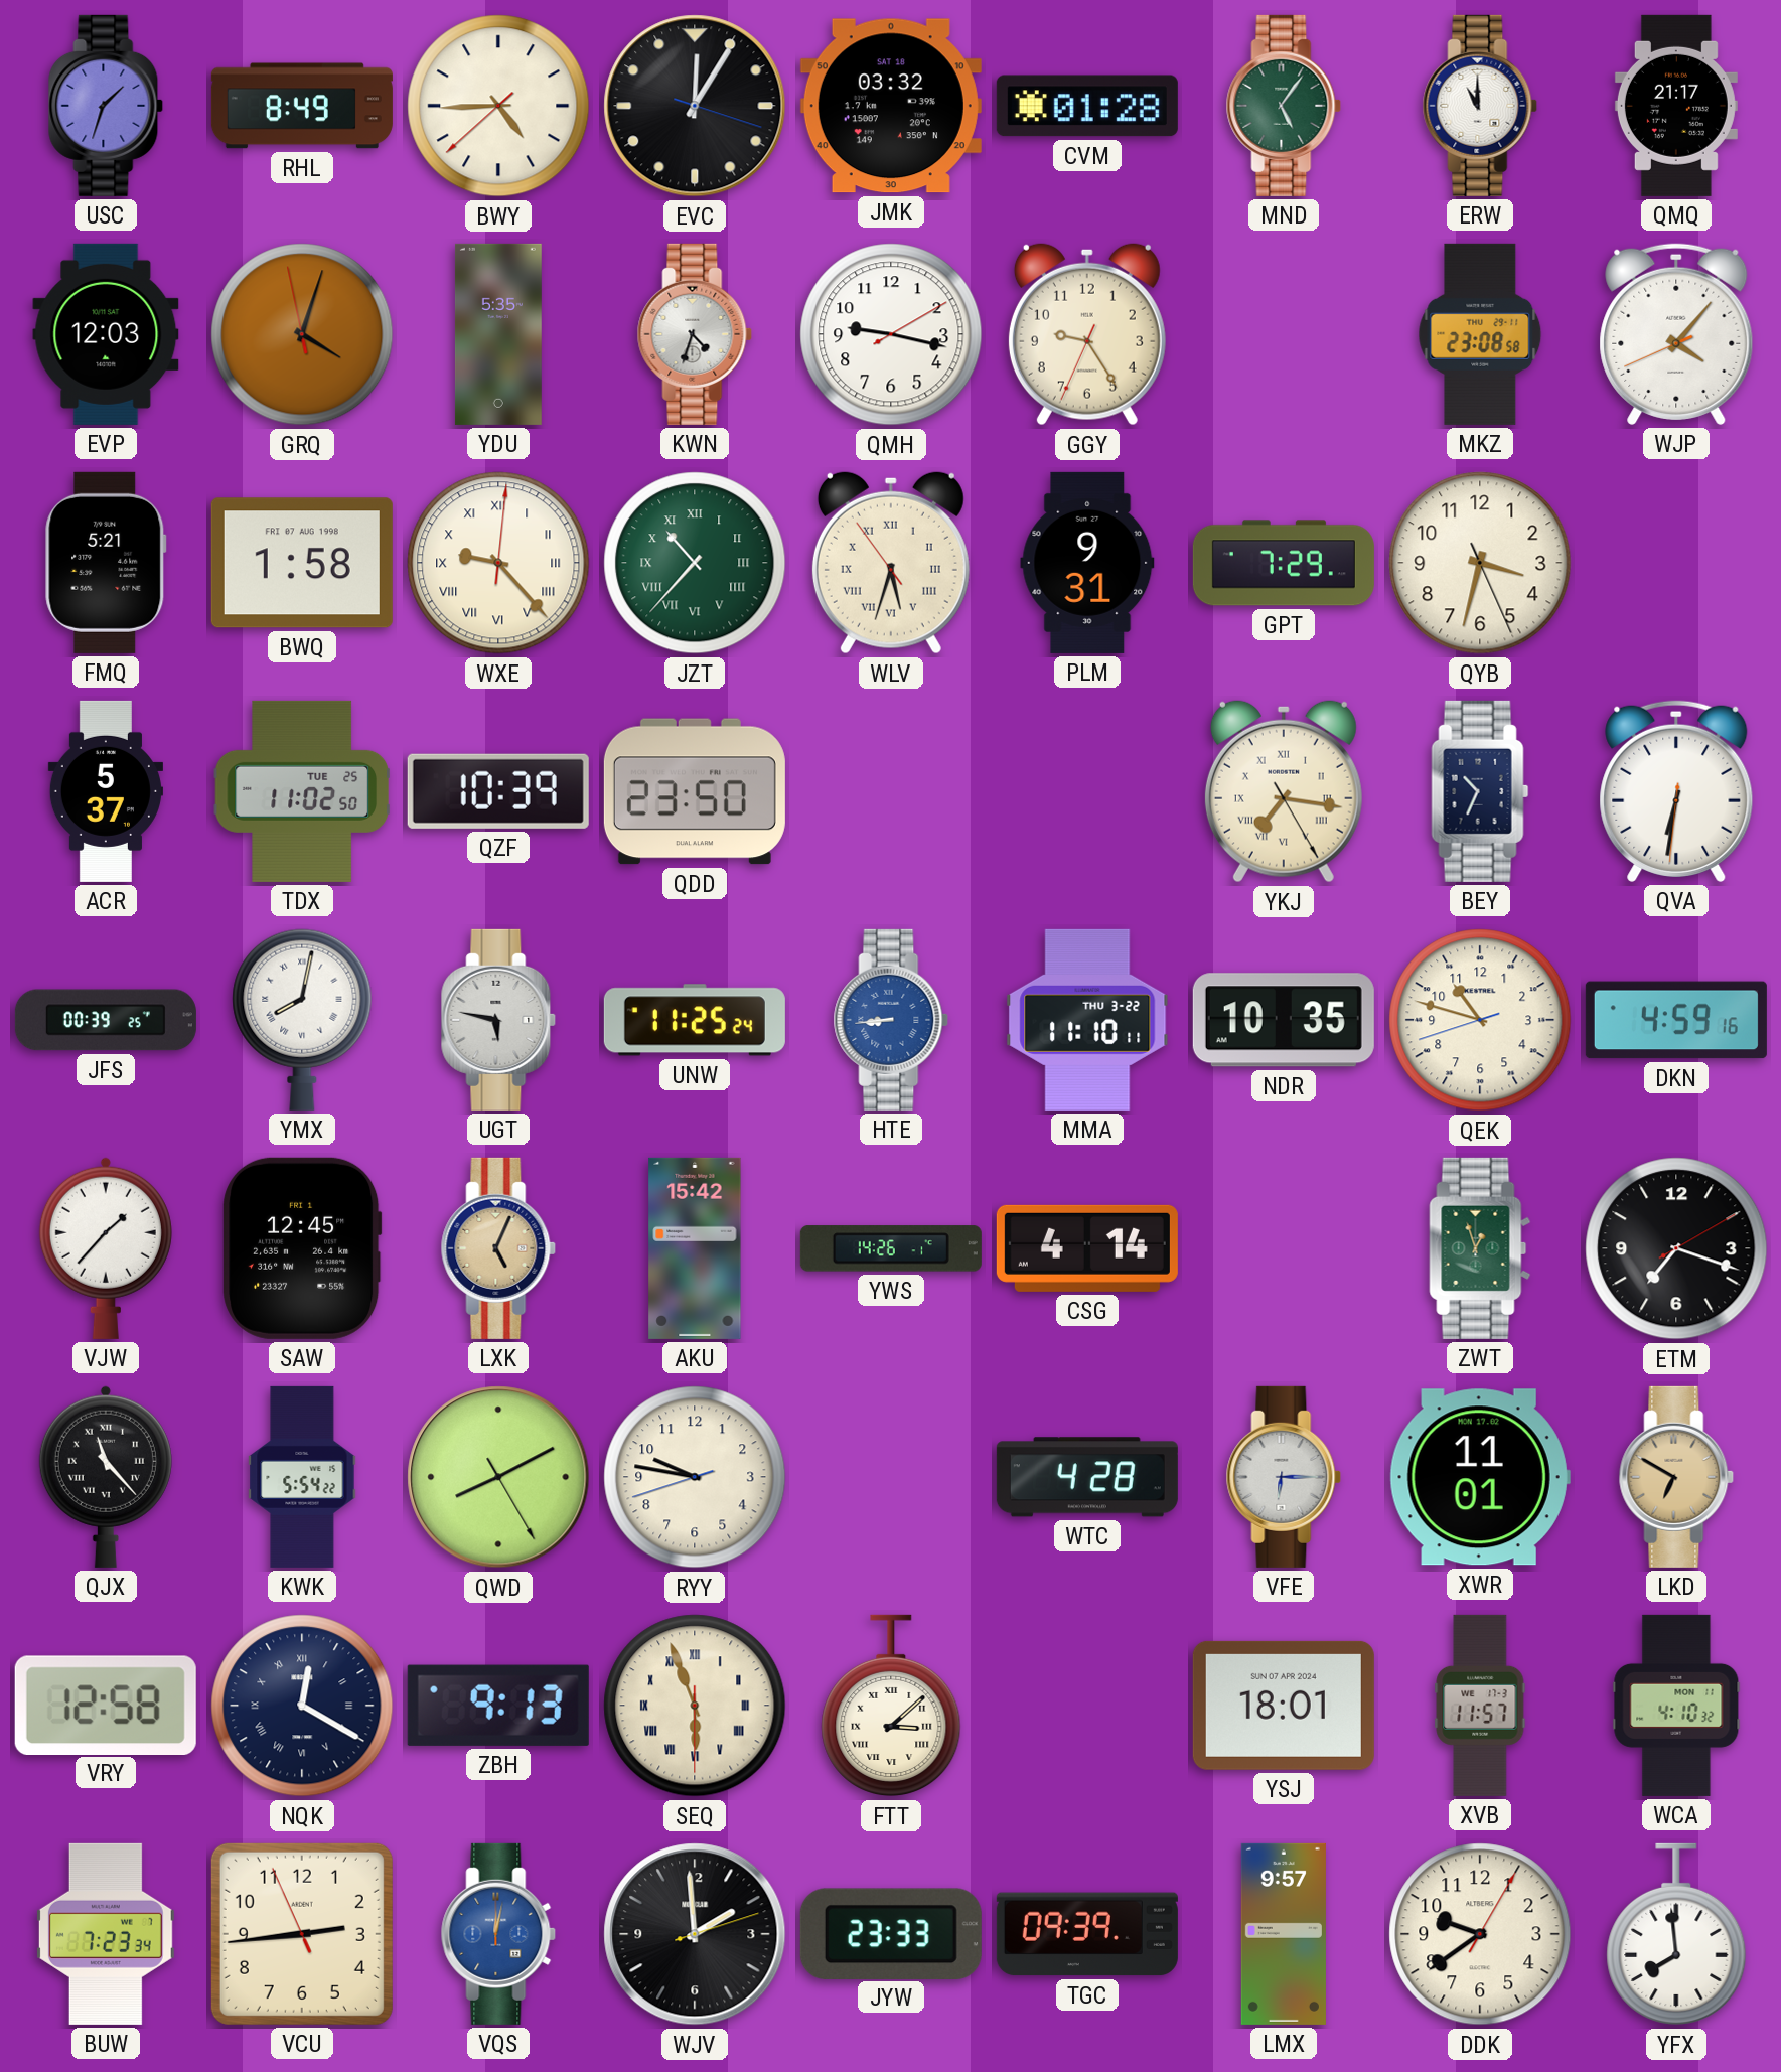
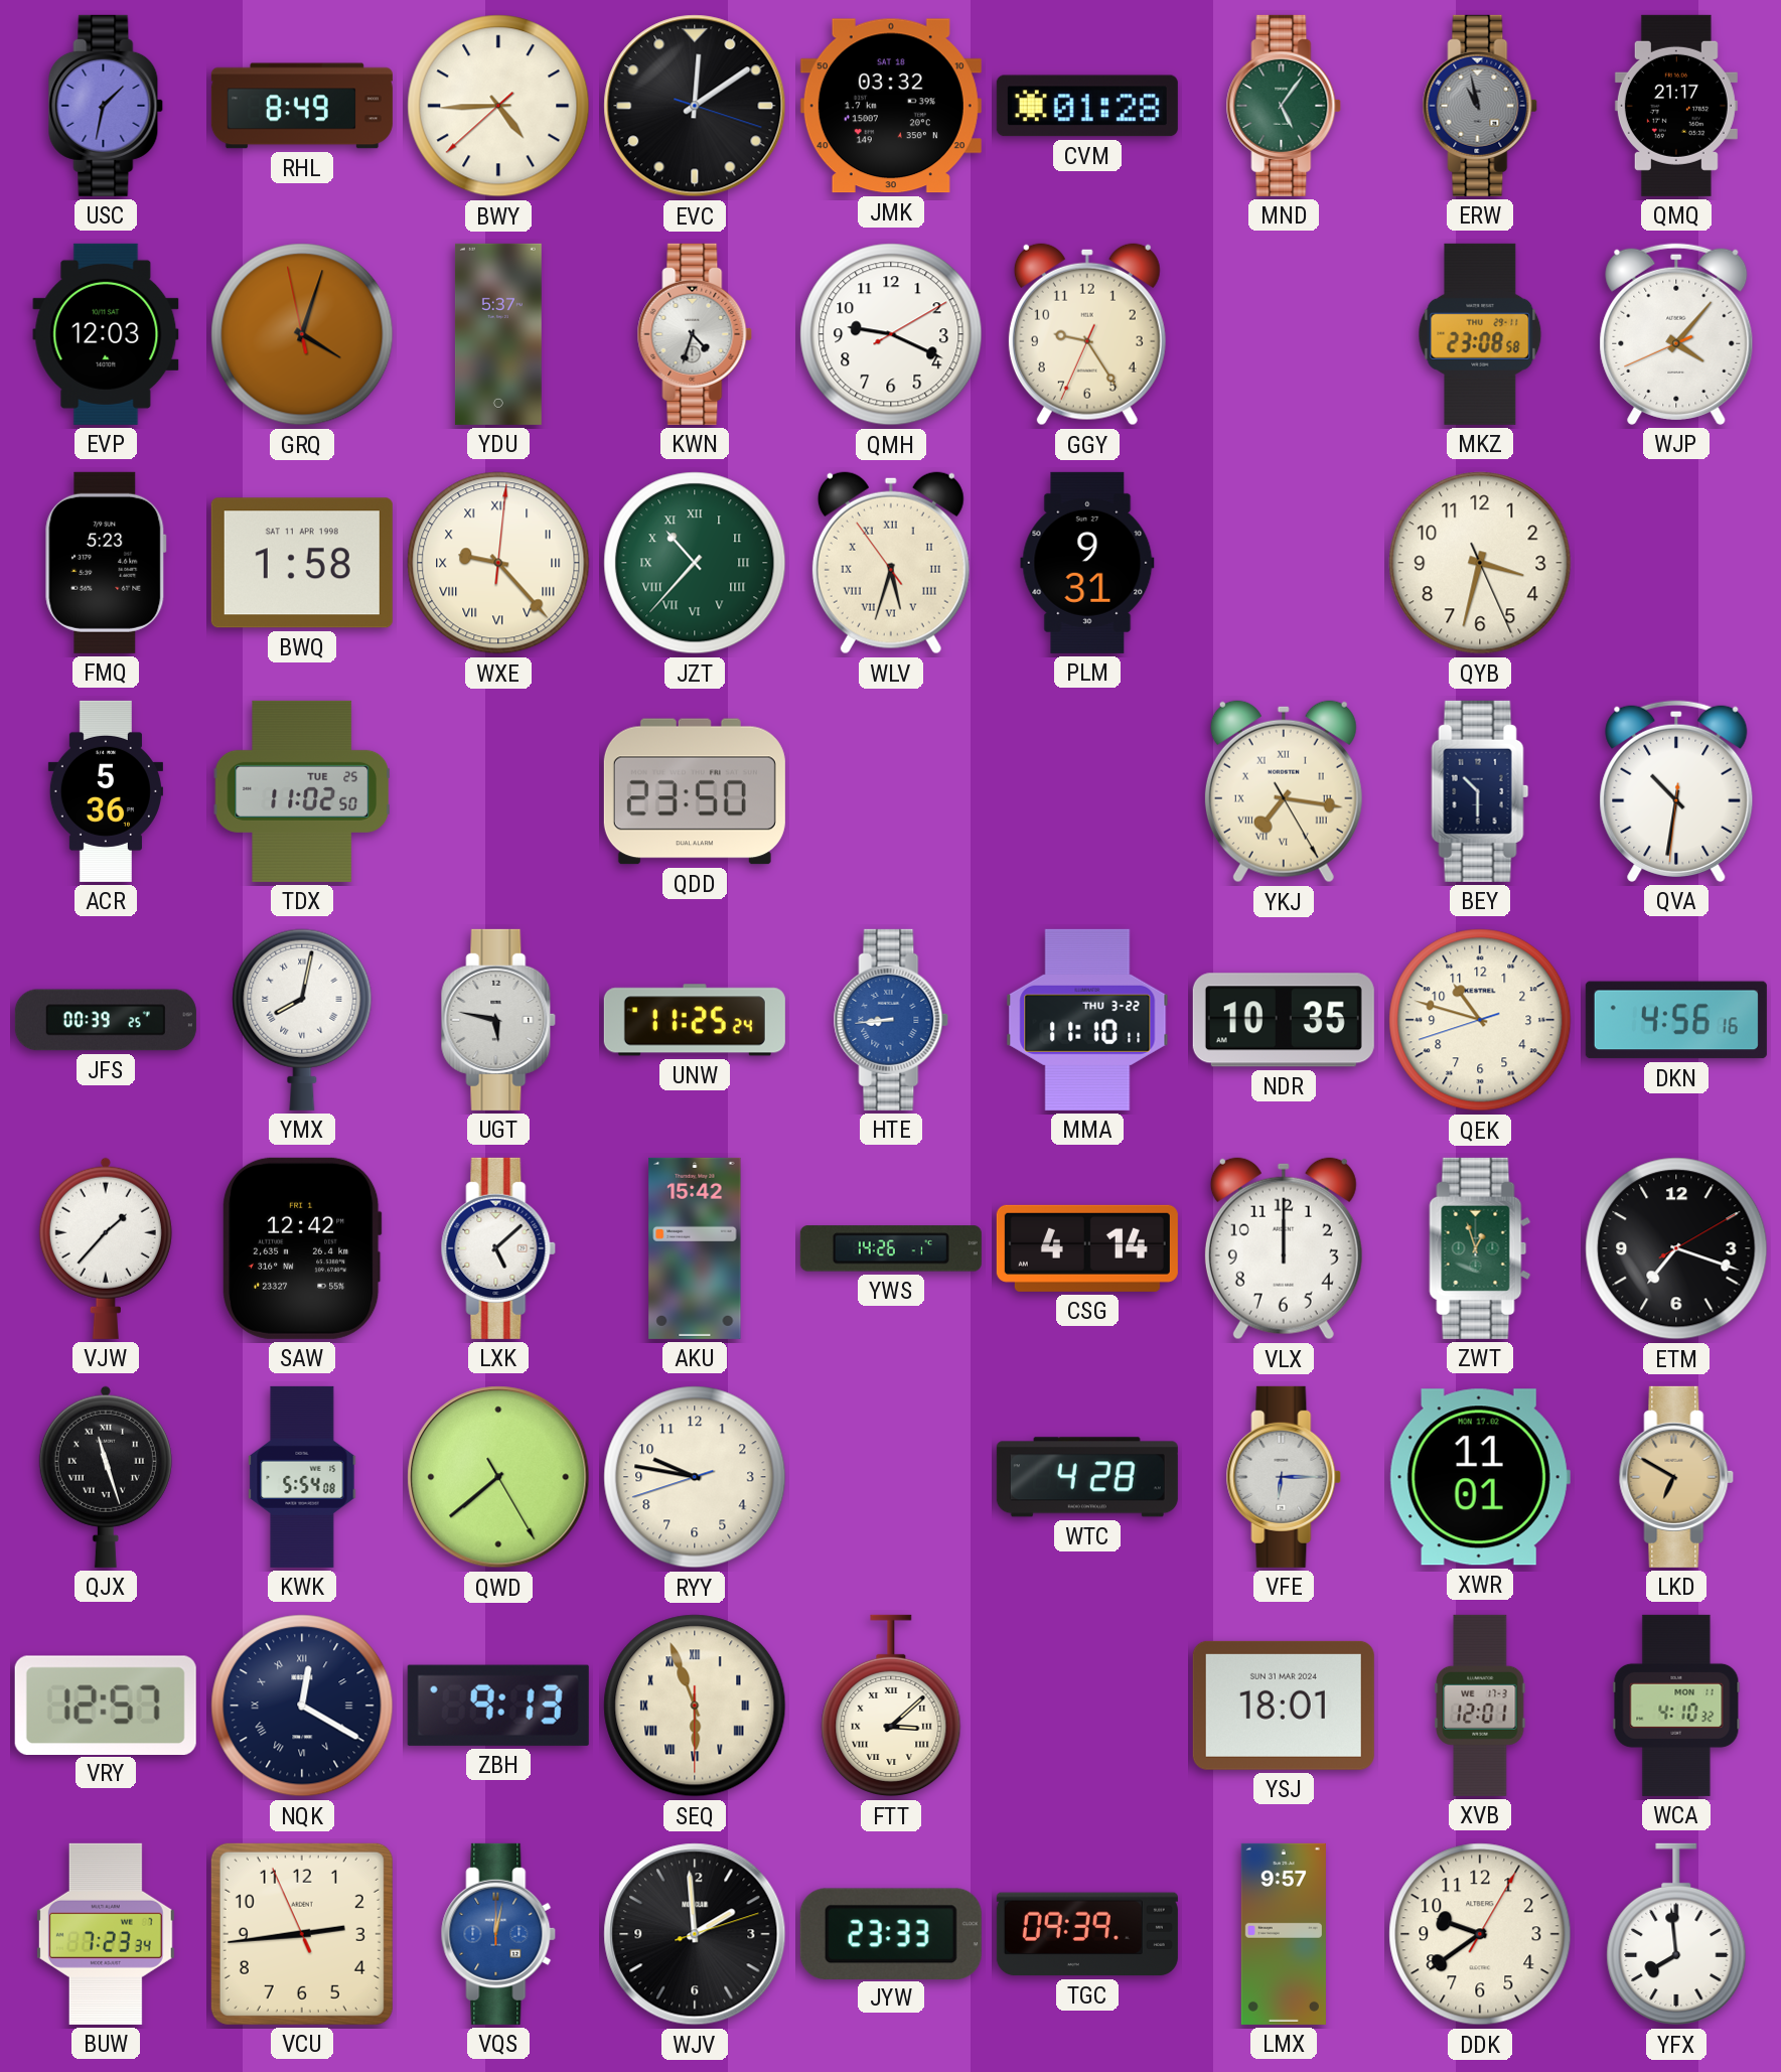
USC: 1:33 -> 1:32 (106, 106)
EVC: 12:05 -> 12:09 (695, 106)
ERW: 11:00 -> 10:58 (1480, 106)
ERW dial: white -> grey (1480, 106)
YDU: 5:35 -> 5:37 (498, 334)
QMH: 9:17 -> 9:19 (891, 334)
FMQ: 5:21 -> 5:23 (106, 563)
BWQ date: FRI 07 AUG 1998 -> SAT 11 APR 1998 (302, 563)
GPT: 7:29 -> none (1284, 563)
ACR: 5:37 -> 5:36 (106, 791)
QZF: 10:39 -> none (498, 791)
BEY: 10:34 -> 10:30 (1480, 791)
QVA: 6:31 -> 10:31 (1676, 791)
DKN: 4:59 -> 4:56 (1676, 1020)
SAW: 12:45 -> 12:42 (302, 1248)
LXK: 5:04 -> 5:08 (498, 1248)
LXK dial: champagne -> white (498, 1248)
VLX: none -> 12:00 (1284, 1248)
QJX: 11:23 -> 11:27 (106, 1477)
KWK: 5:54:22 -> 5:54:08 (302, 1477)
QWD: 8:10 -> 7:38 (498, 1477)
VRY: 12:58 -> 12:57 (106, 1705)
YSJ date: SUN 07 APR 2024 -> SUN 31 MAR 2024 (1284, 1706)
XVB: 11:57 -> 12:01 (1480, 1706)
